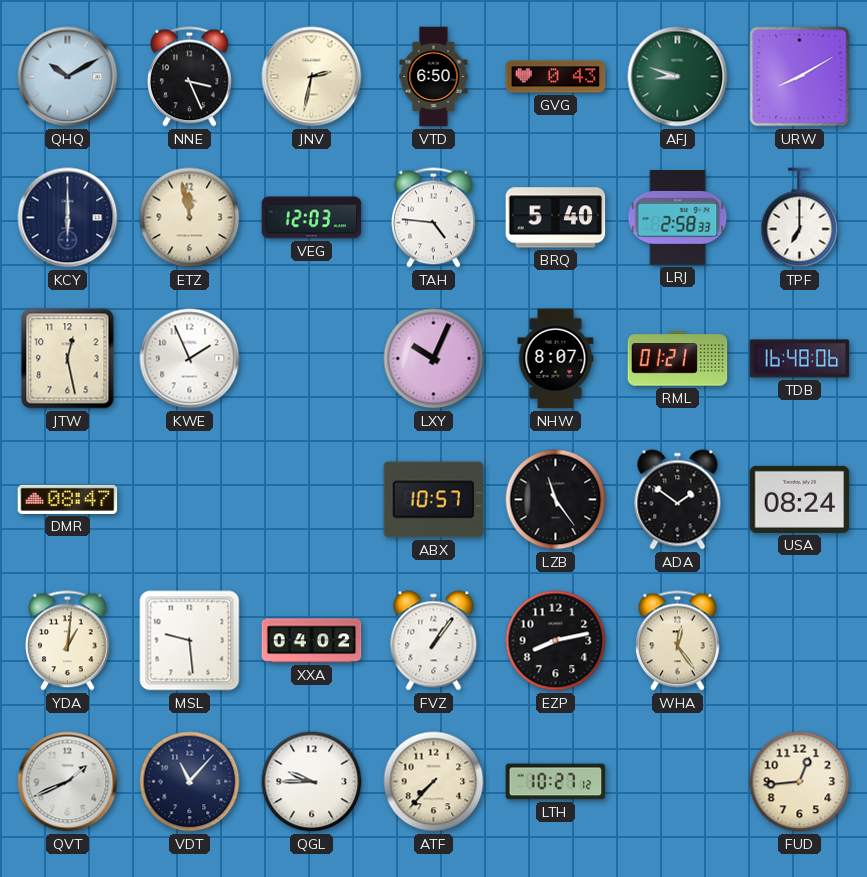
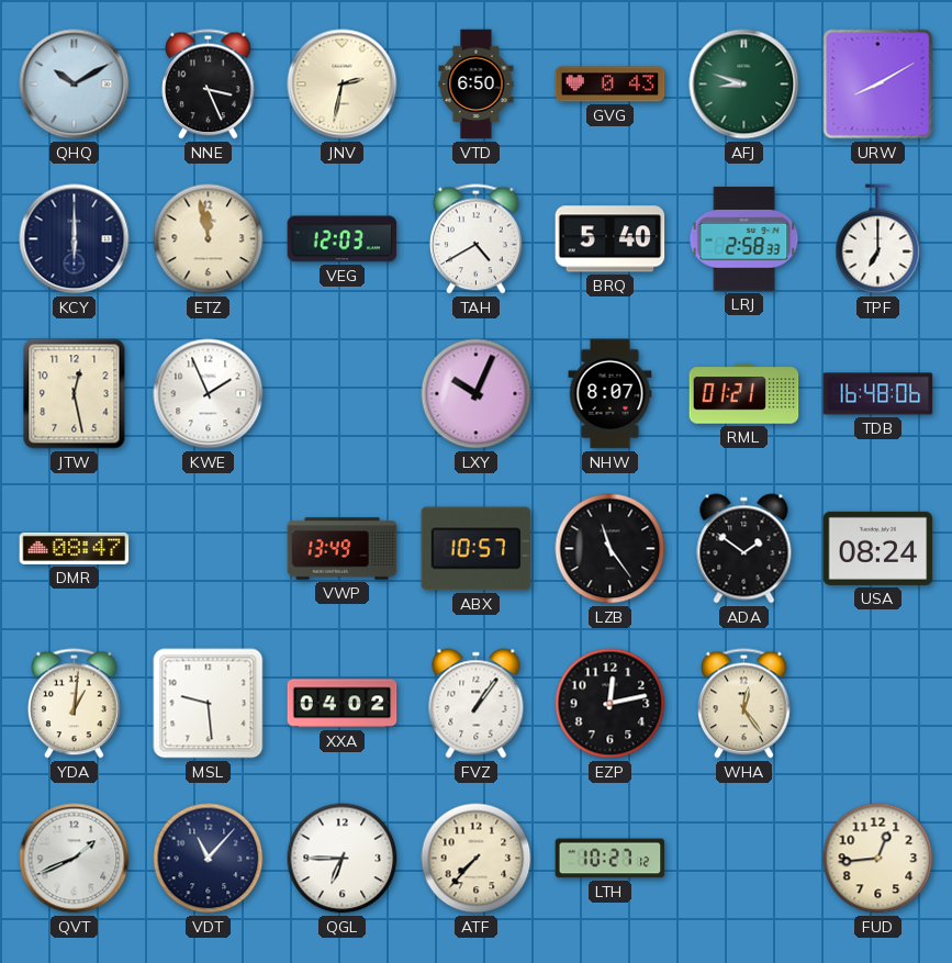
TAH: 4:46 -> 4:40 (477, 239)
VWP: none -> 13:49 (343, 549)
EZP: 8:13 -> 12:13 (611, 704)
QGL: 9:45 -> 6:45 (343, 859)
